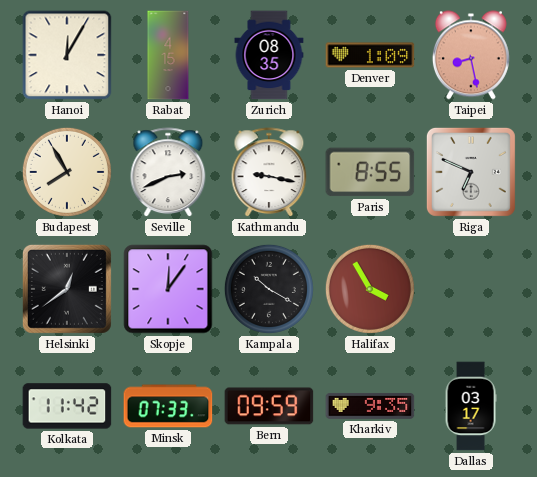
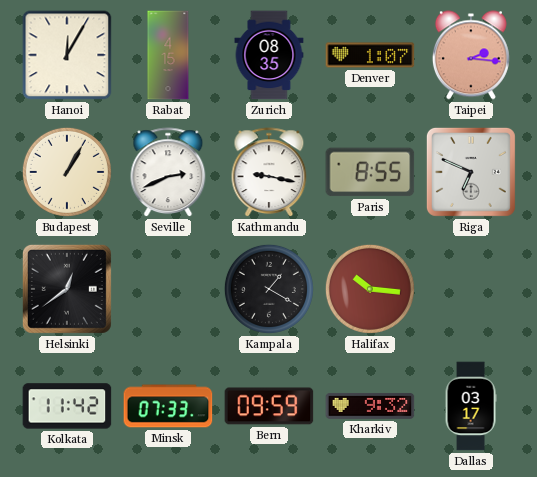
Denver: 1:09 -> 1:07 (370, 55)
Taipei: 8:28 -> 2:16 (471, 55)
Budapest: 7:55 -> 1:05 (67, 172)
Skopje: 12:06 -> none (168, 289)
Kampala: 10:20 -> 1:20 (269, 289)
Halifax: 3:55 -> 10:16 (370, 289)
Kharkiv: 9:35 -> 9:32 (370, 406)
